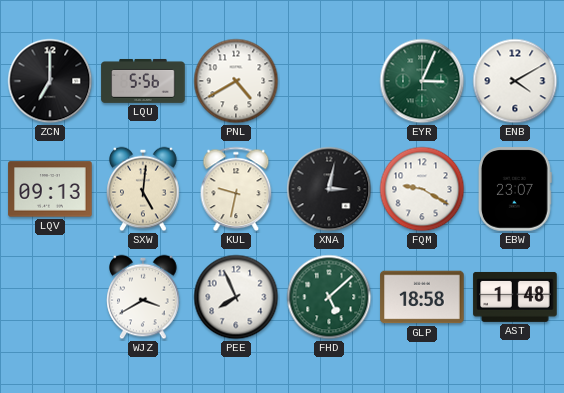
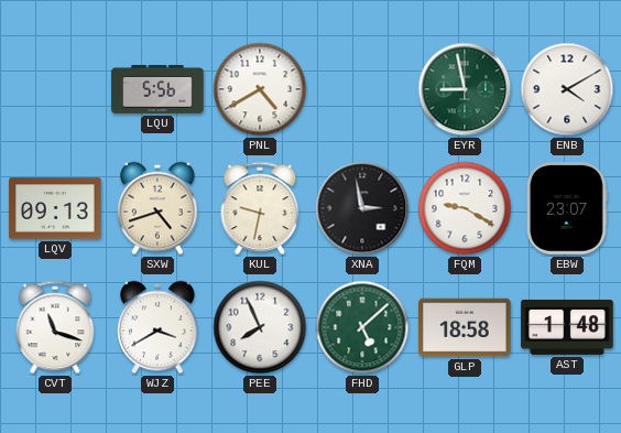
ZCN: 7:00 -> none (50, 81)
EYR: 3:04 -> 8:58 (465, 89)
SXW: 5:01 -> 4:42 (157, 208)
XNA: 3:02 -> 2:58 (362, 208)
CVT: none -> 11:18 (55, 327)
